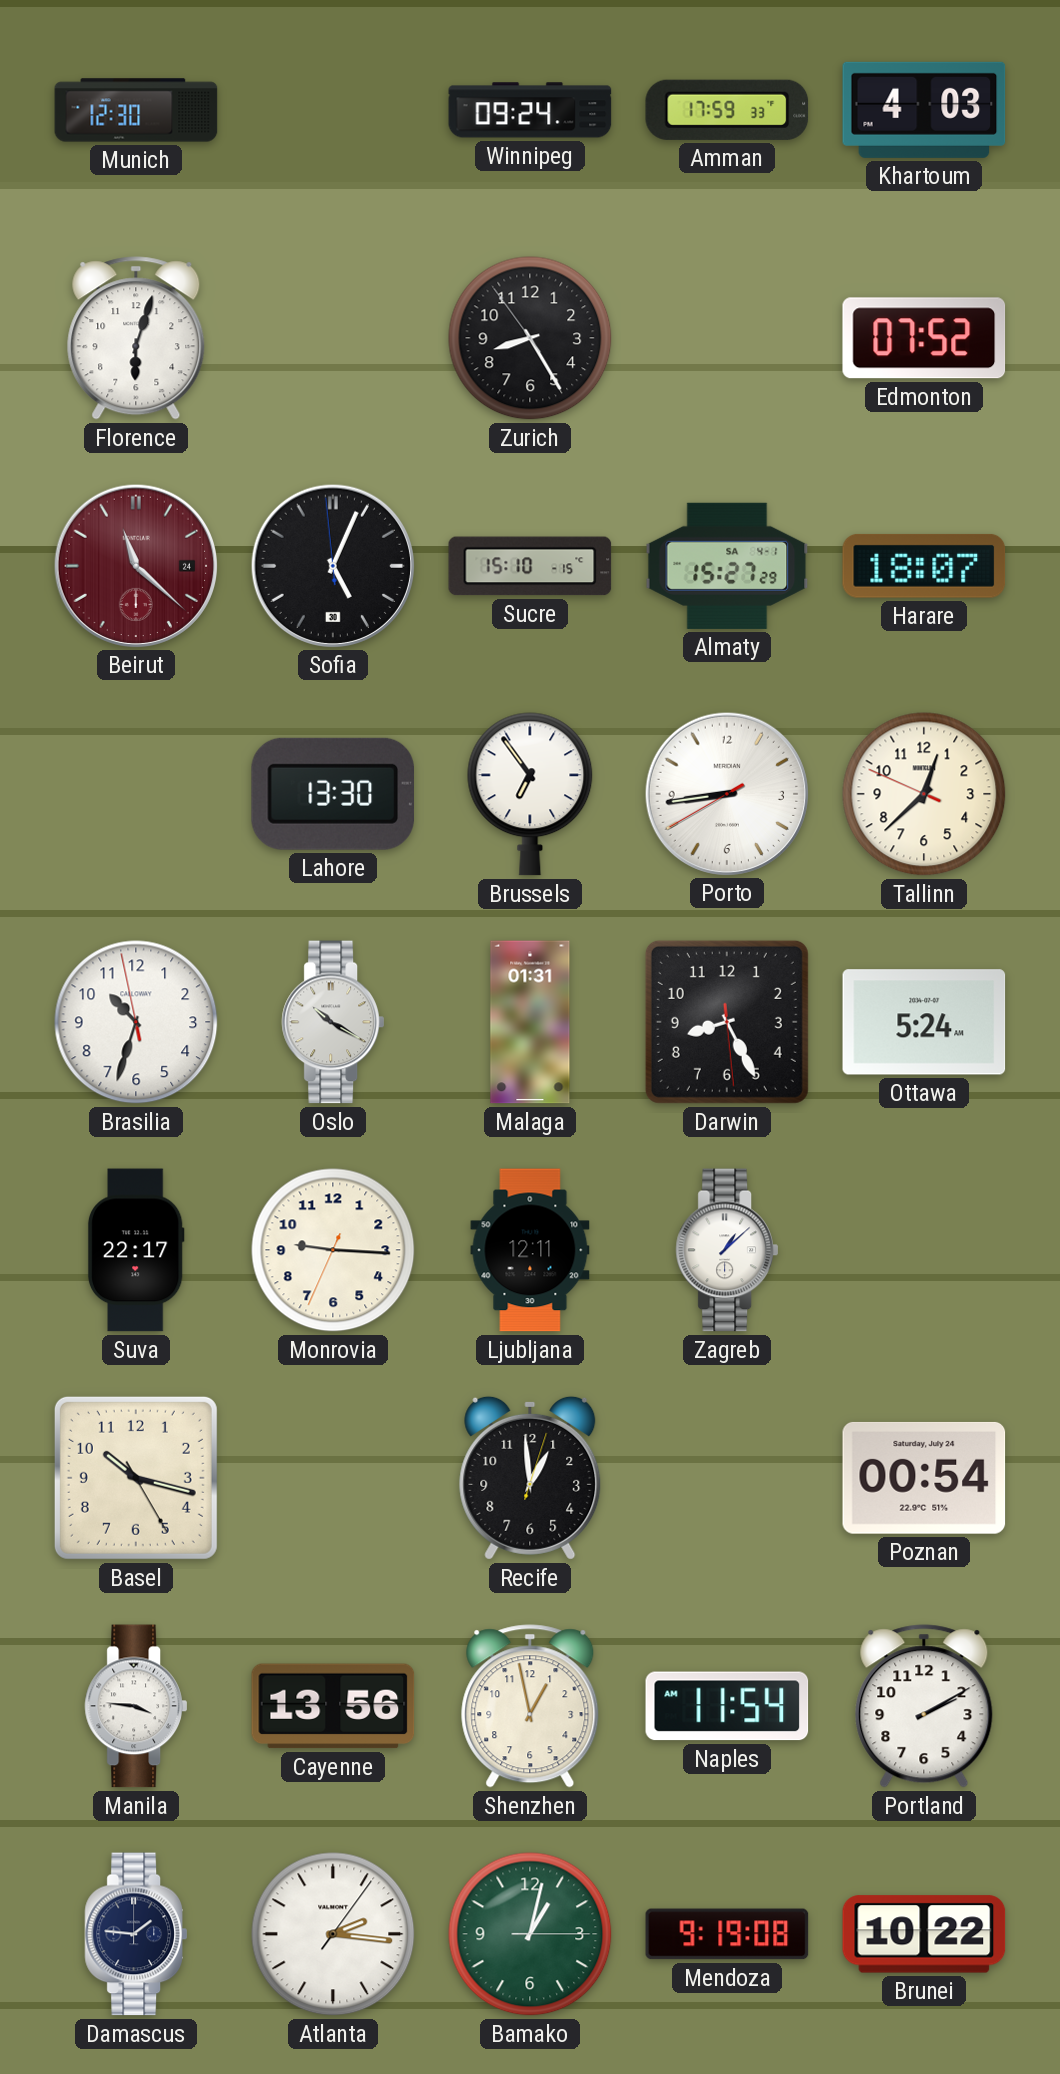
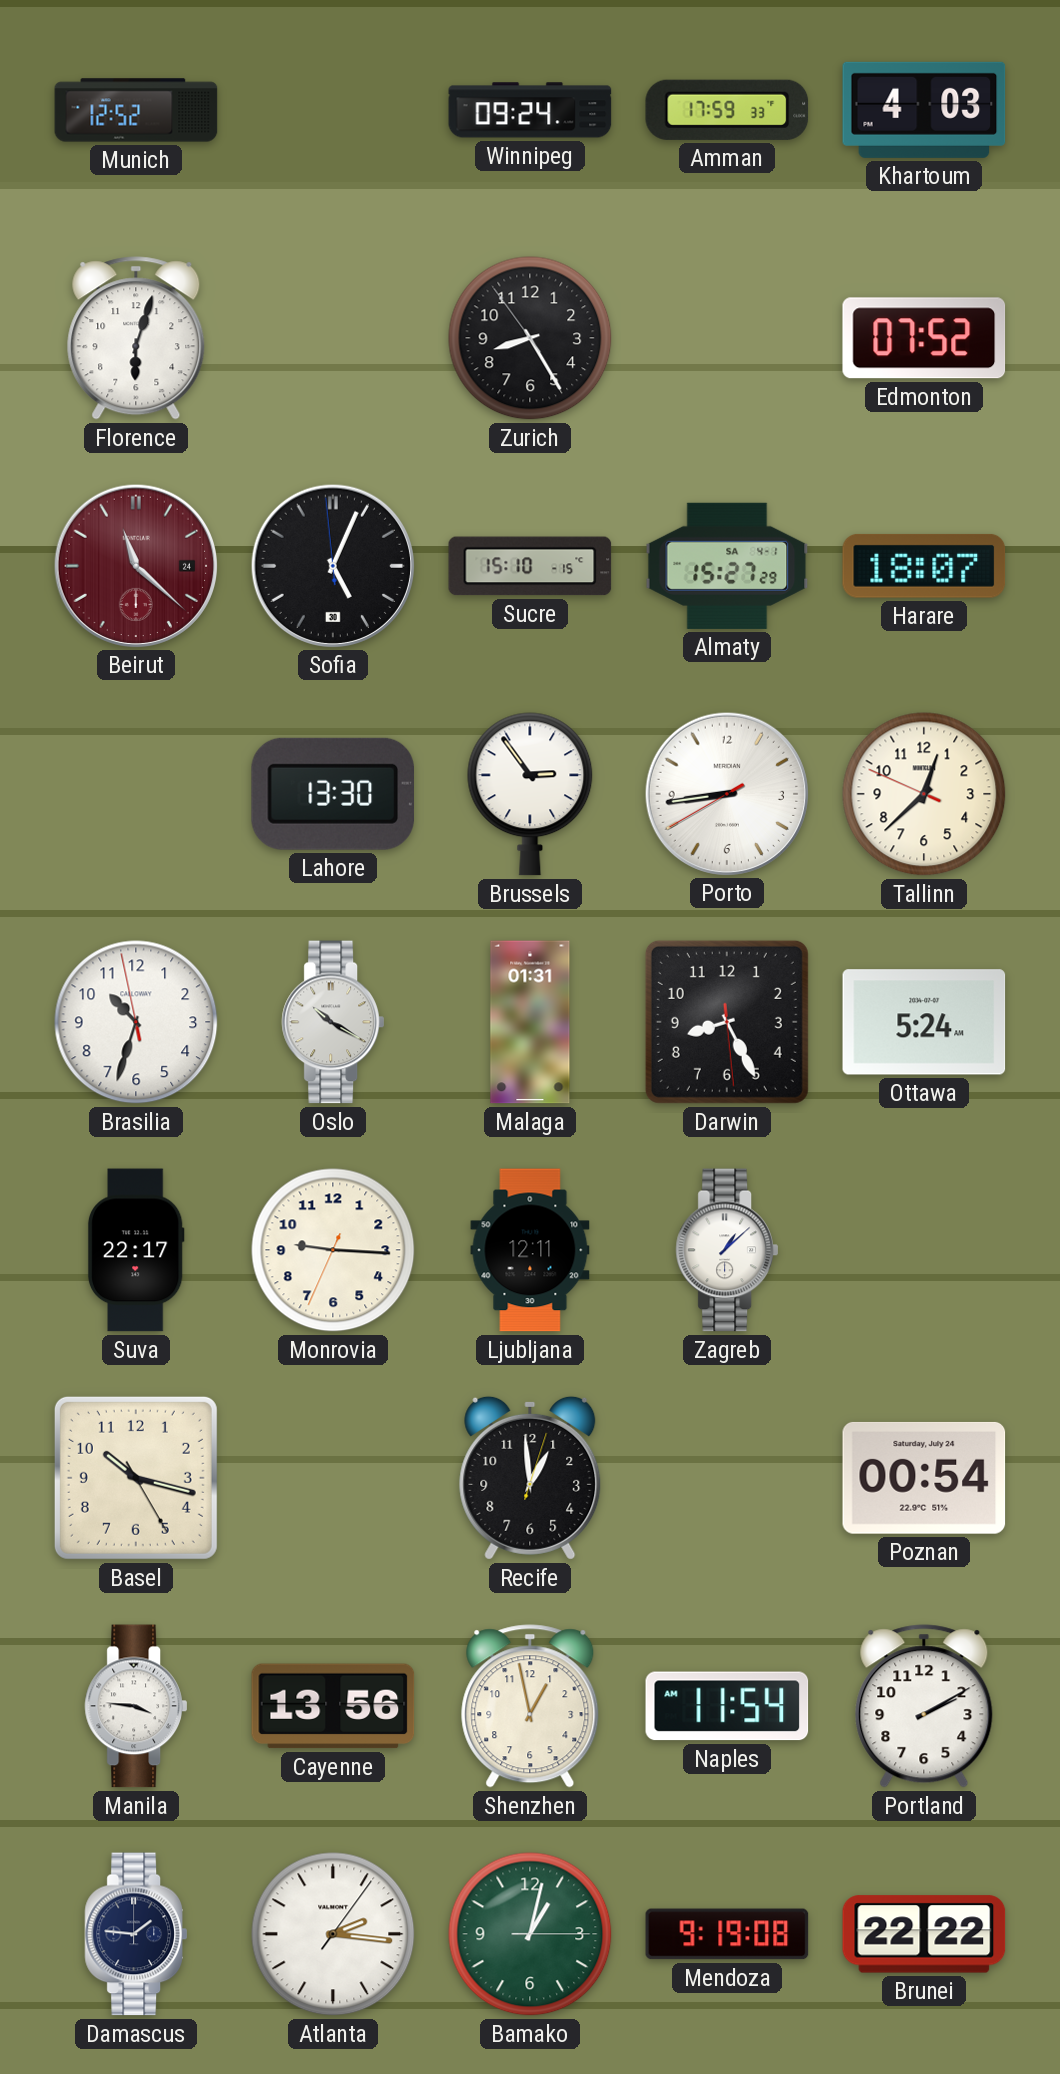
Munich: 12:30 -> 12:52 (136, 110)
Brussels: 6:54 -> 2:54 (530, 794)
Brunei: 10:22 -> 22:22 (924, 1934)
